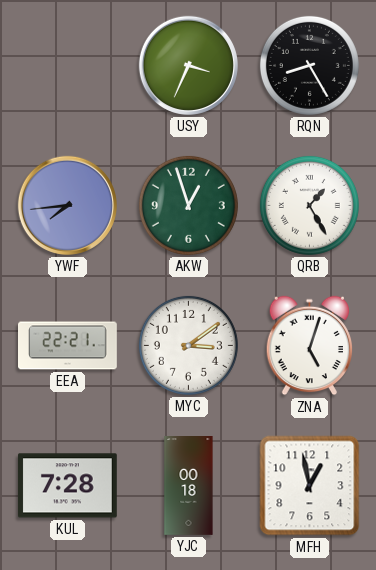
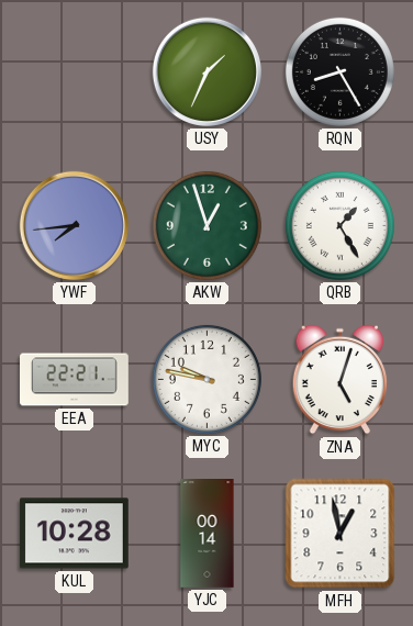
USY: 3:34 -> 1:34 (206, 71)
MYC: 3:09 -> 9:47 (206, 379)
KUL: 7:28 -> 10:28 (74, 534)
YJC: 00:18 -> 00:14 (208, 534)
